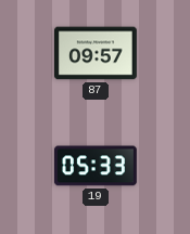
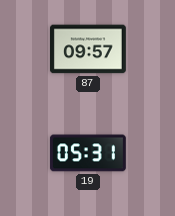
19: 05:33 -> 05:31 (88, 153)
